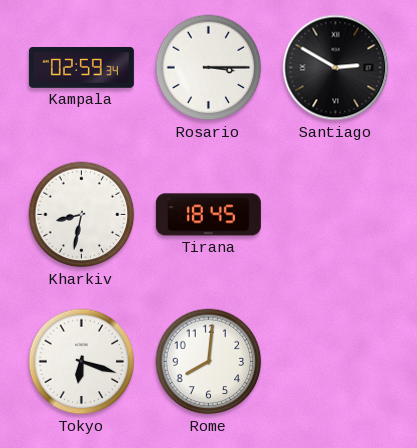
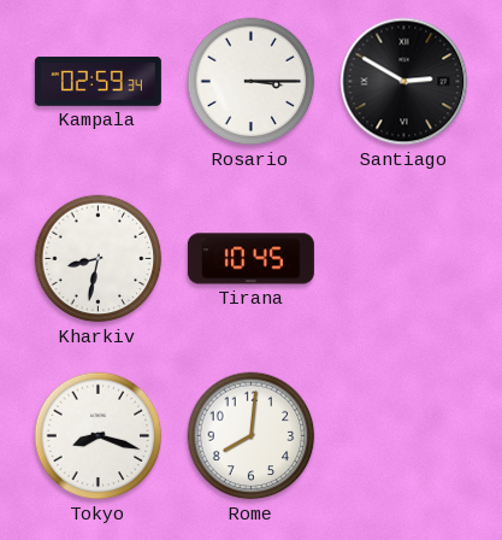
Tirana: 18:45 -> 10:45 (250, 259)
Tokyo: 6:18 -> 8:18 (99, 436)
